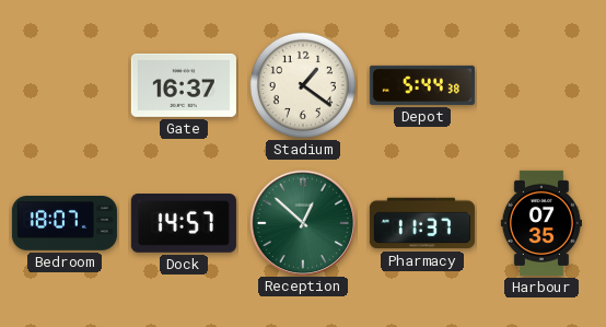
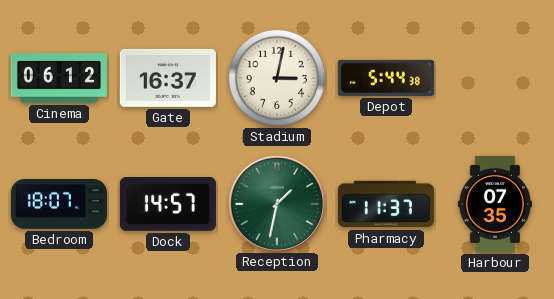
Cinema: none -> 06:12 (59, 78)
Stadium: 1:21 -> 3:02 (277, 78)
Reception: 12:52 -> 1:32 (276, 203)
